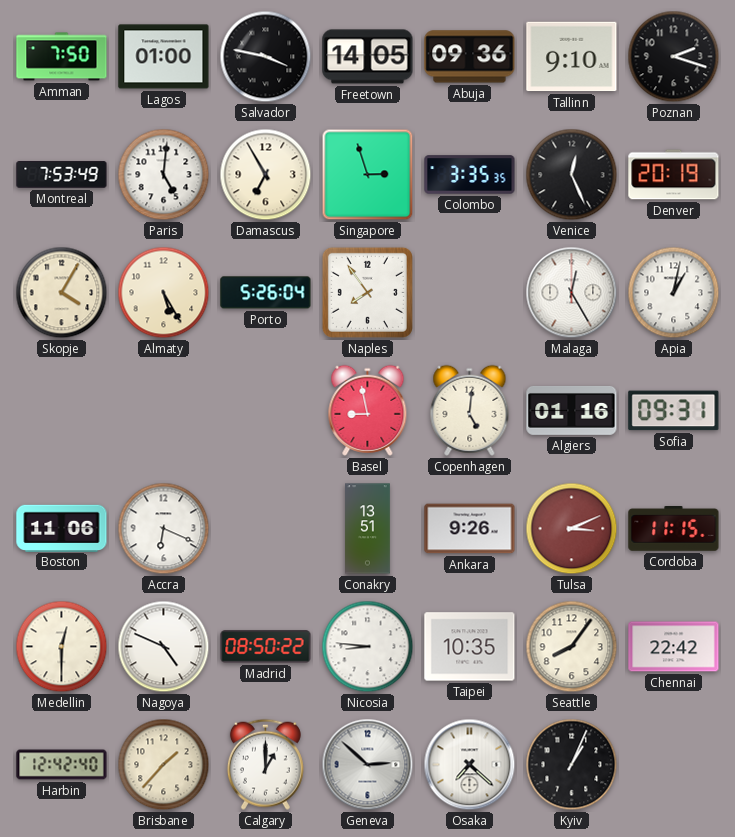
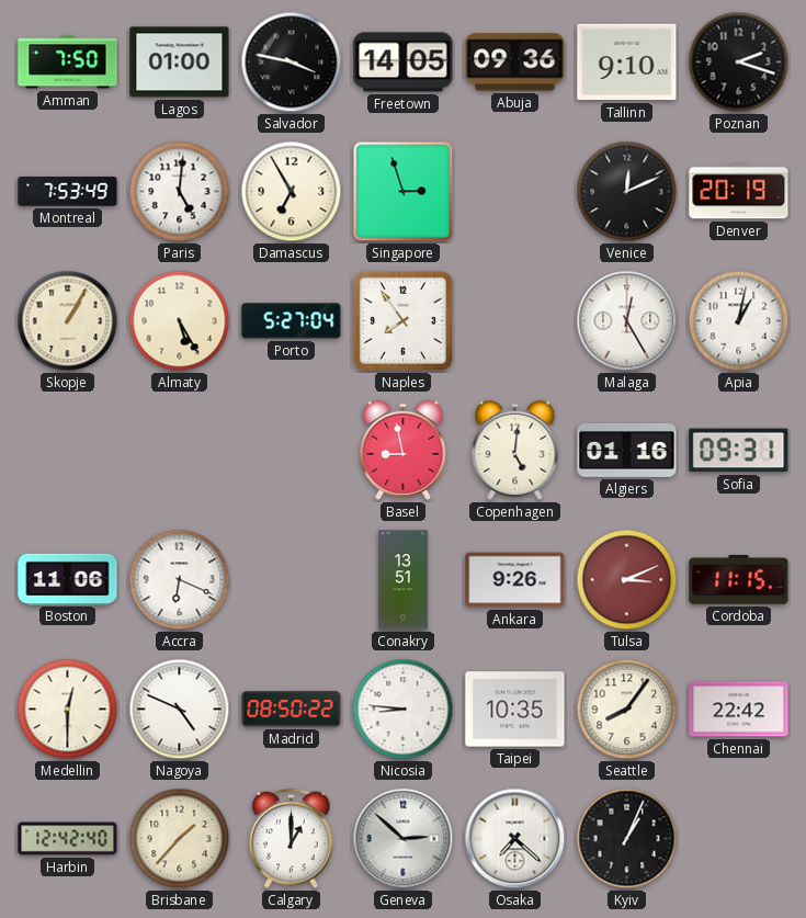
Colombo: 3:35 -> none (470, 175)
Venice: 12:26 -> 12:11 (627, 192)
Skopje: 4:05 -> 1:05 (68, 321)
Porto: 5:26 -> 5:27 (292, 321)
